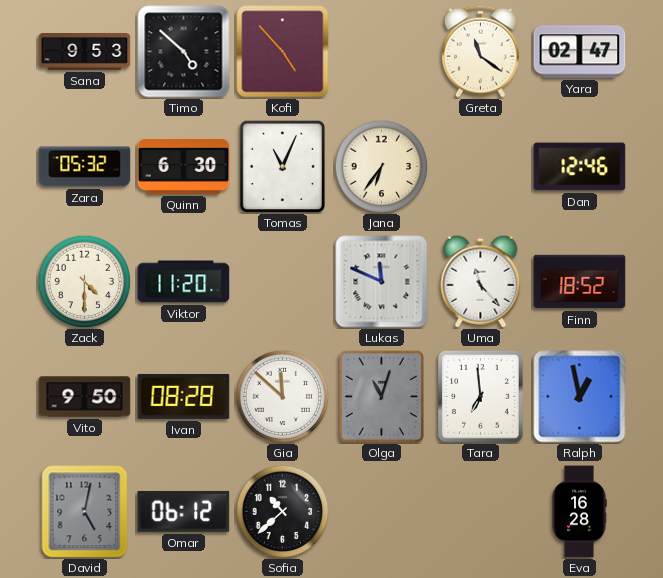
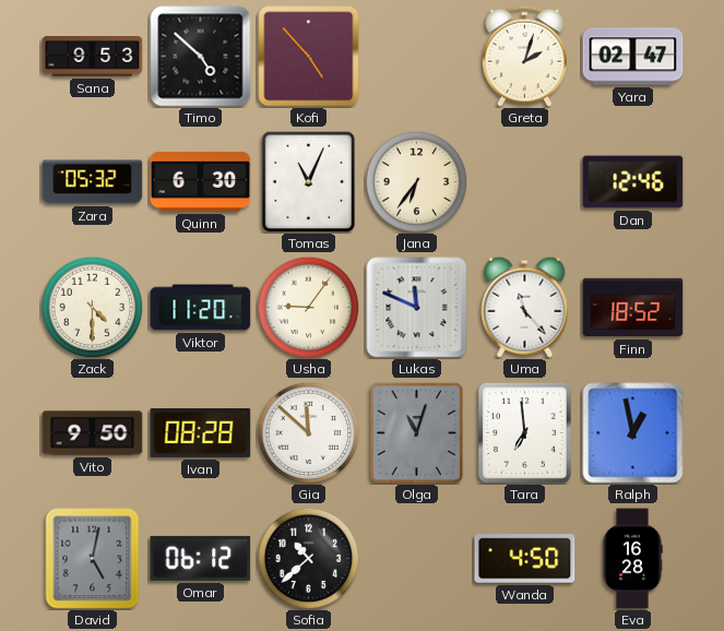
Greta: 11:21 -> 2:03 (525, 56)
Usha: none -> 9:06 (308, 307)
Wanda: none -> 4:50 (525, 559)
